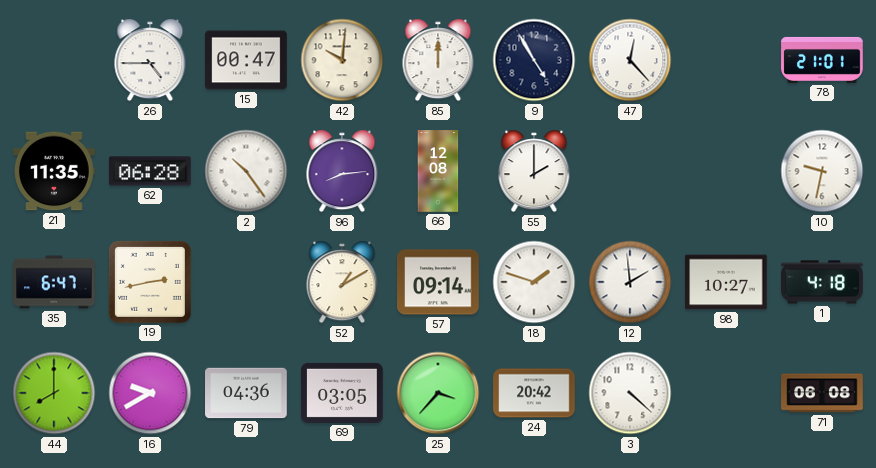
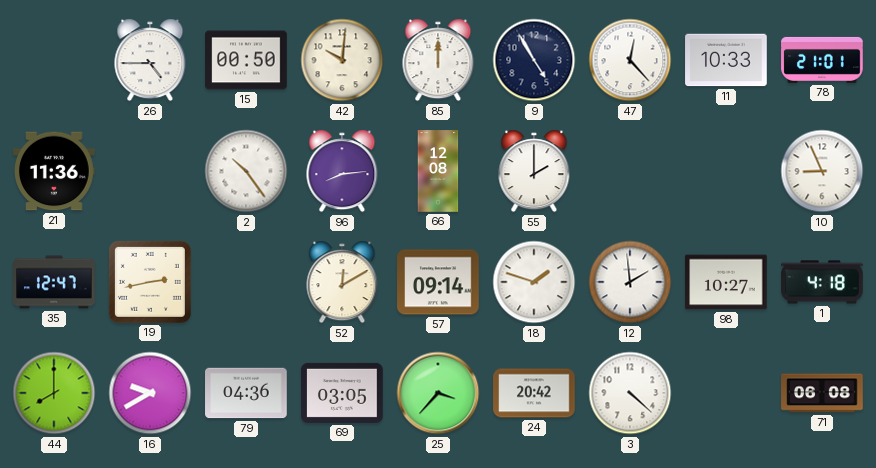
15: 00:47 -> 00:50 (246, 60)
11: none -> 10:33 (726, 60)
21: 11:35 -> 11:36 (54, 171)
62: 06:28 -> none (150, 171)
10: 9:32 -> 8:56 (822, 171)
35: 6:47 -> 12:47 (54, 282)
52: 1:10 -> 12:10 (342, 282)
